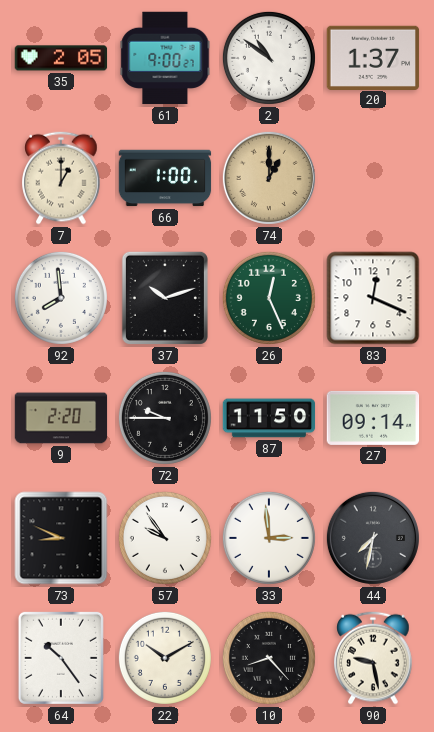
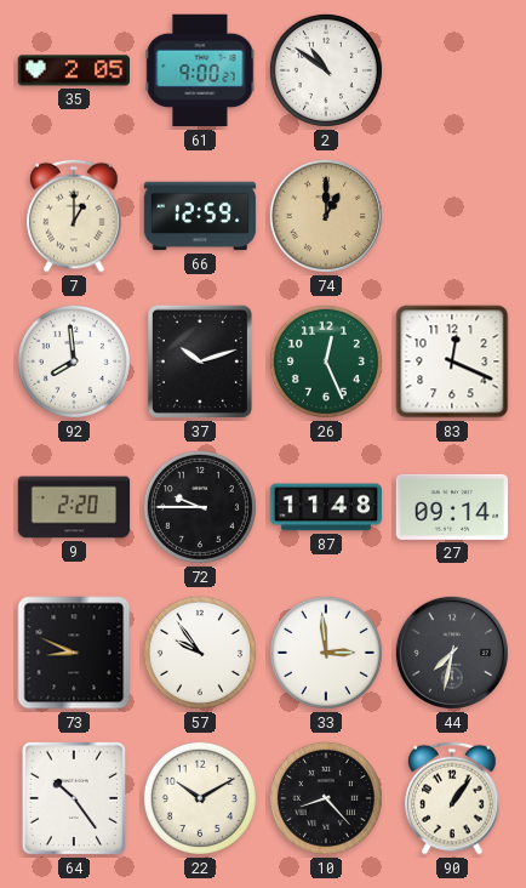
20: 1:37 -> none (373, 57)
66: 1:00 -> 12:59 (200, 216)
87: 11:50 -> 11:48 (326, 507)
90: 9:28 -> 1:06 (452, 798)
